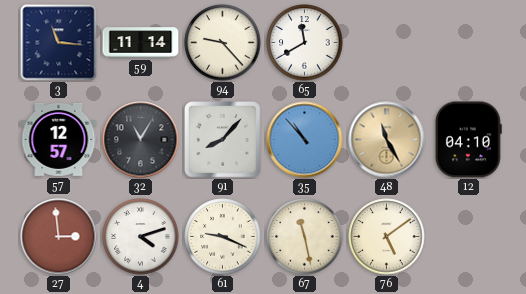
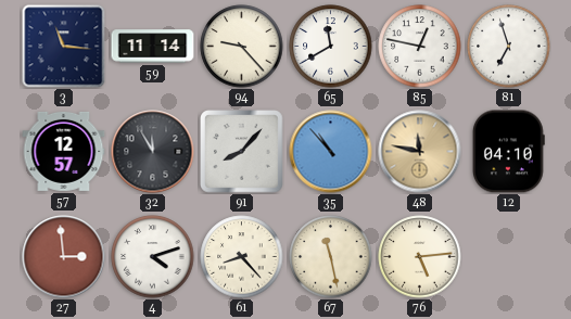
85: none -> 12:47 (420, 47)
81: none -> 6:57 (509, 47)
32: 11:05 -> 11:55 (153, 152)
48: 11:25 -> 11:47 (420, 152)
61: 9:19 -> 8:23 (242, 257)
76: 5:09 -> 5:14 (420, 257)
